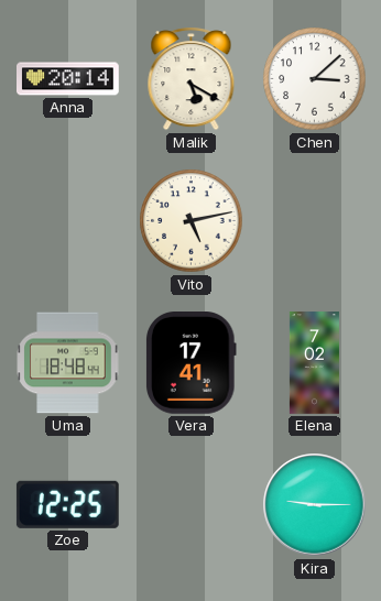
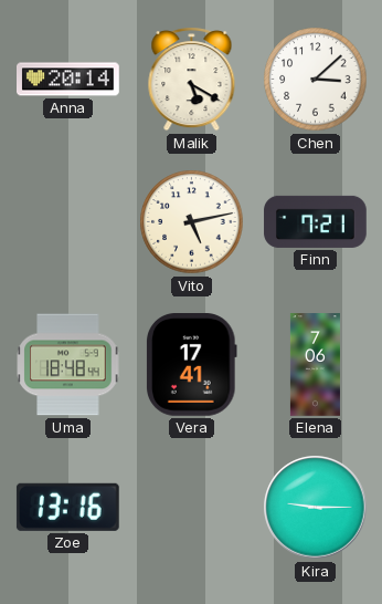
Finn: none -> 7:21 (316, 221)
Elena: 7:02 -> 7:06 (315, 365)
Zoe: 12:25 -> 13:16 (67, 507)
